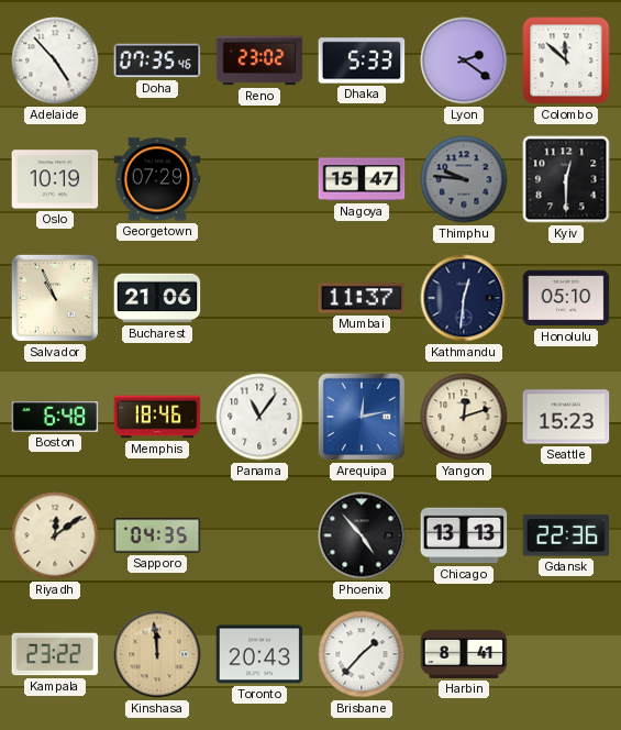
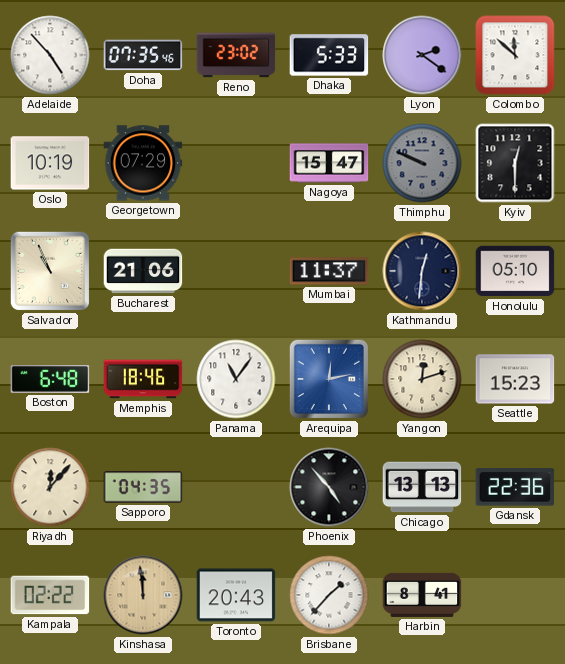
Thimphu: 9:46 -> 9:49 (422, 163)
Riyadh: 12:09 -> 12:07 (50, 487)
Kampala: 23:22 -> 02:22 (50, 595)
